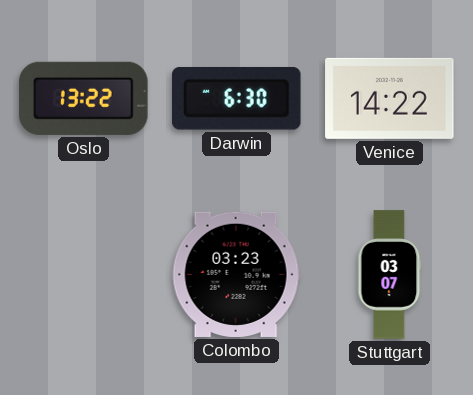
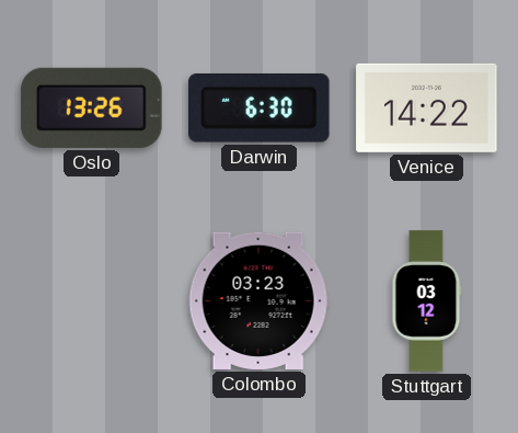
Oslo: 13:22 -> 13:26 (92, 107)
Stuttgart: 03:07 -> 03:12 (427, 301)
